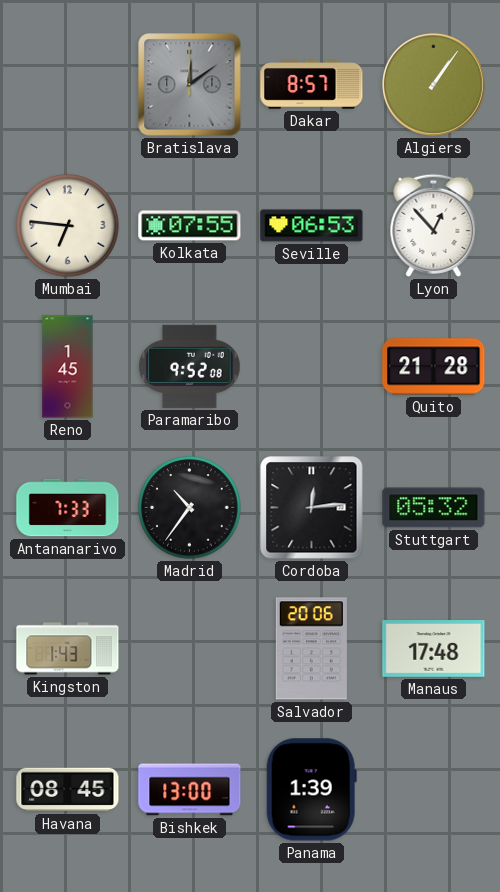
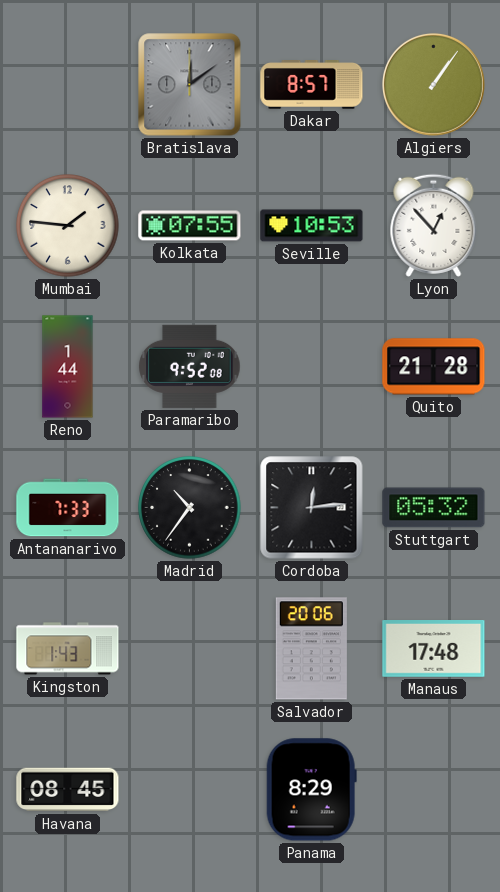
Mumbai: 6:46 -> 1:46 (68, 226)
Seville: 06:53 -> 10:53 (312, 226)
Reno: 1:45 -> 1:44 (68, 367)
Bishkek: 13:00 -> none (190, 790)
Panama: 1:39 -> 8:29 (311, 790)
